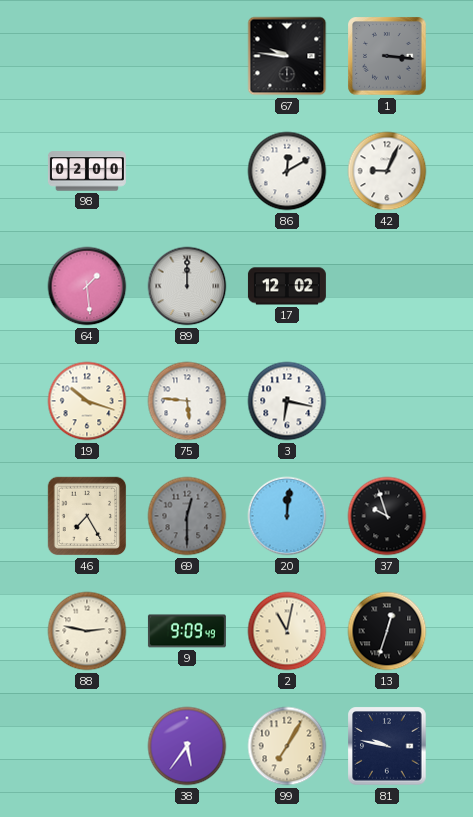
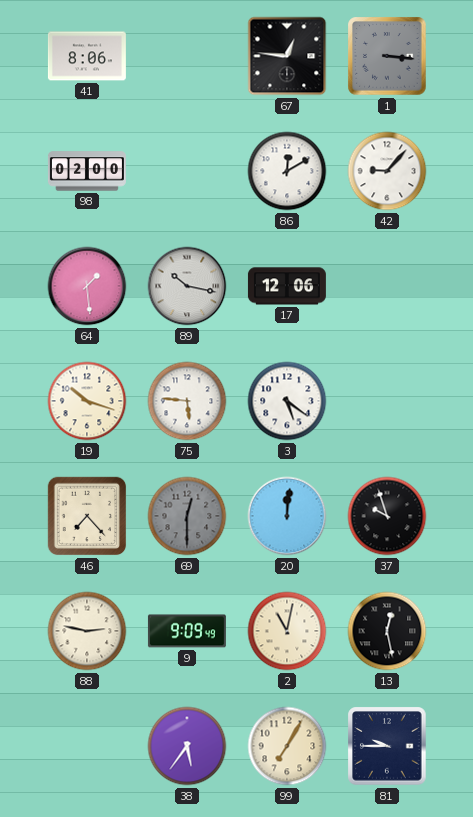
41: none -> 8:06 (87, 56)
67: 9:46 -> 12:46 (287, 56)
42: 9:04 -> 9:07 (387, 171)
89: 12:00 -> 10:17 (187, 286)
17: 12:02 -> 12:06 (287, 286)
3: 6:17 -> 5:21 (287, 401)
46: 7:25 -> 7:23 (87, 516)
13: 12:33 -> 12:28 (387, 631)
81: 9:47 -> 9:45 (387, 746)
